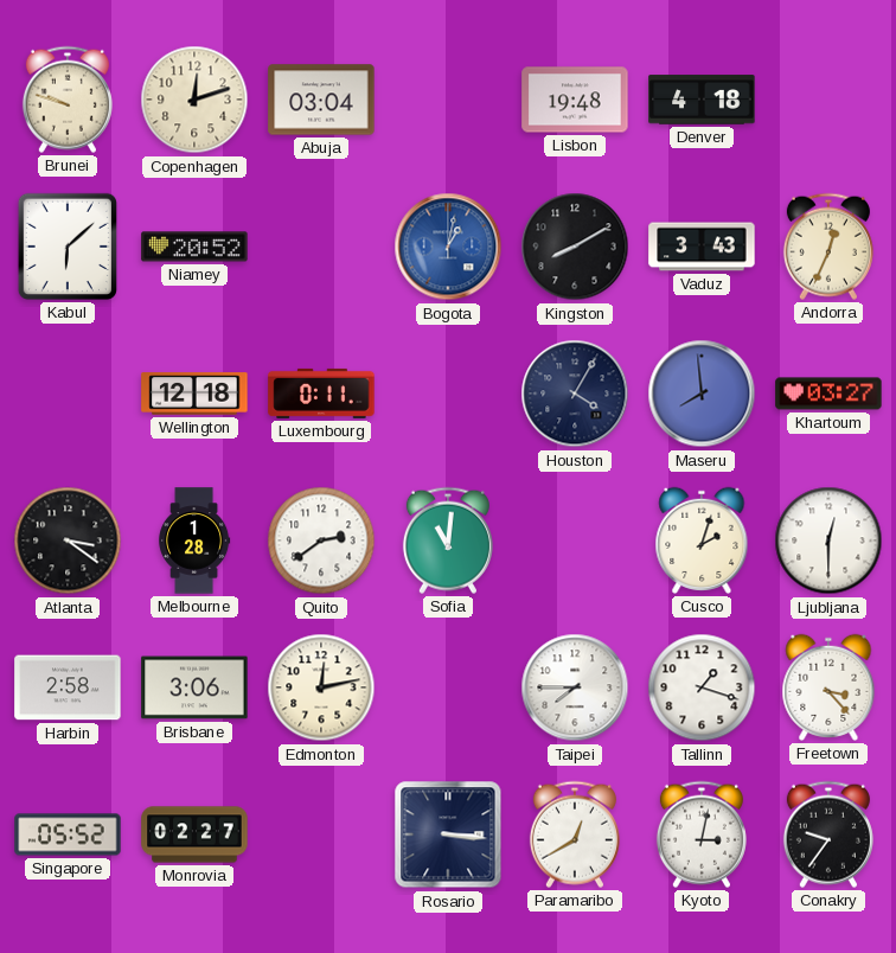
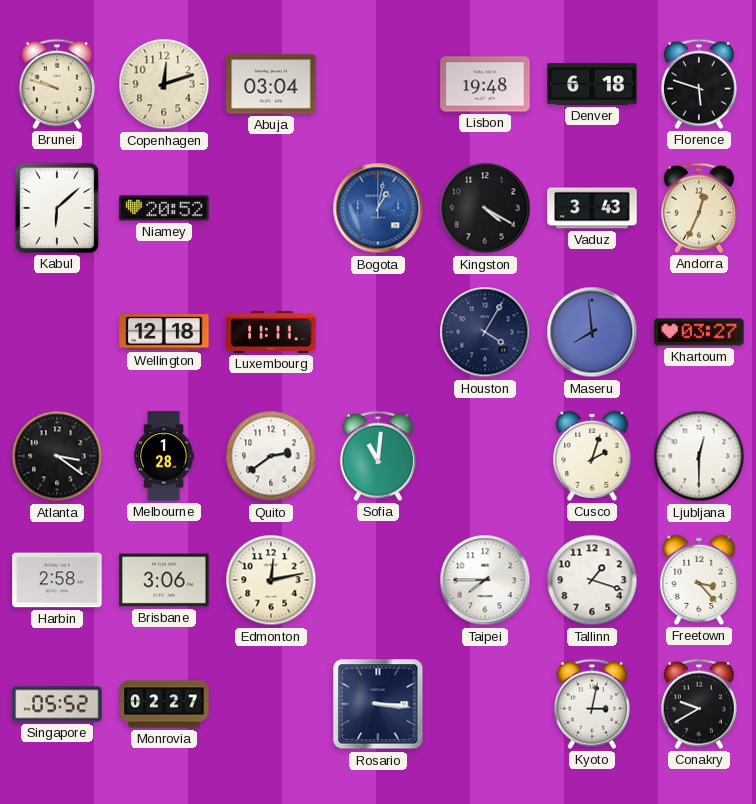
Denver: 4:18 -> 6:18 (592, 84)
Florence: none -> 5:48 (699, 84)
Kingston: 8:10 -> 4:20 (485, 208)
Luxembourg: 0:11 -> 11:11 (271, 332)
Paramaribo: 12:40 -> none (575, 834)
Conakry: 9:36 -> 9:40 (699, 704)
